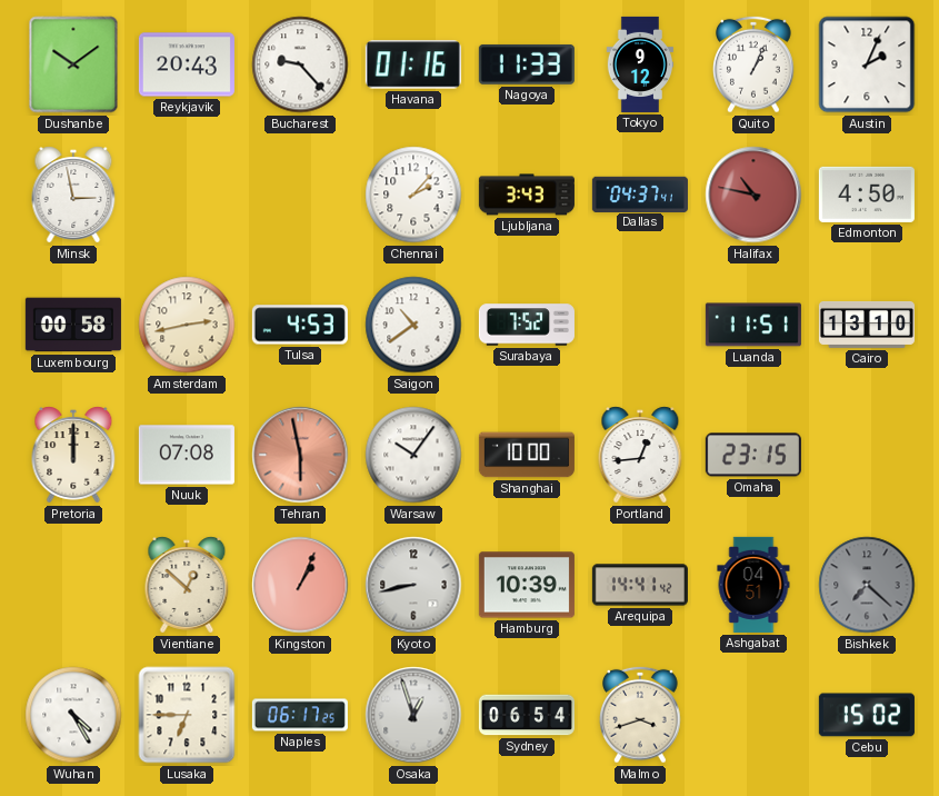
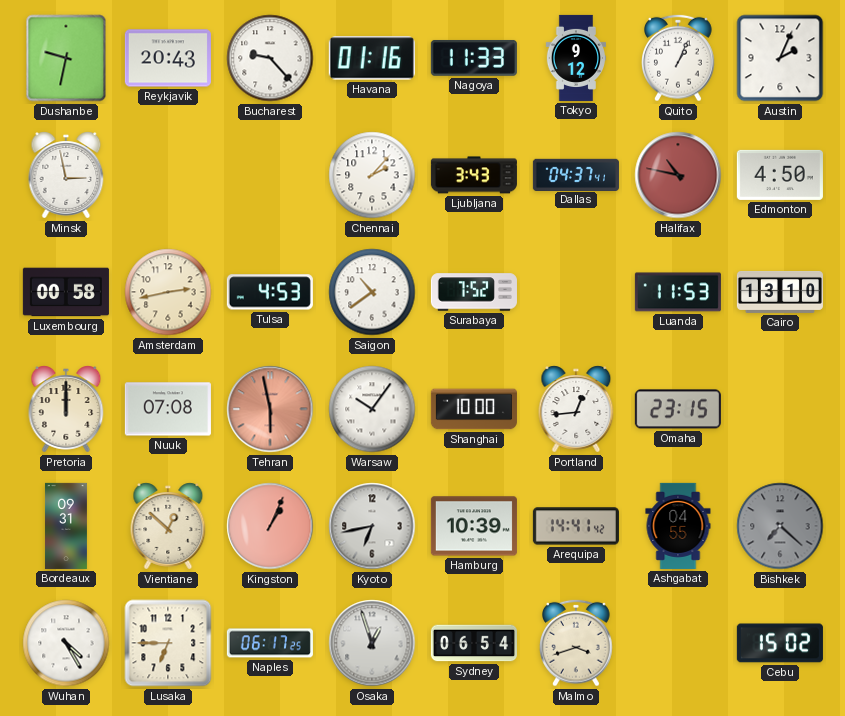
Dushanbe: 10:09 -> 9:32 (66, 58)
Luanda: 11:51 -> 11:53 (678, 292)
Bordeaux: none -> 09:31 (66, 526)
Kyoto: 8:43 -> 6:43 (372, 526)
Ashgabat: 04:51 -> 04:55 (678, 526)
